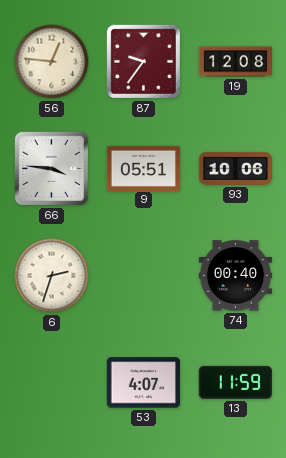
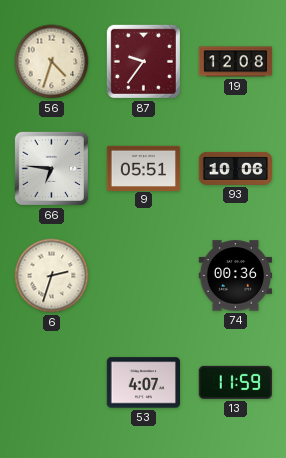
56: 12:46 -> 4:33 (52, 62)
66: 3:46 -> 6:46 (51, 168)
74: 00:40 -> 00:36 (236, 276)
